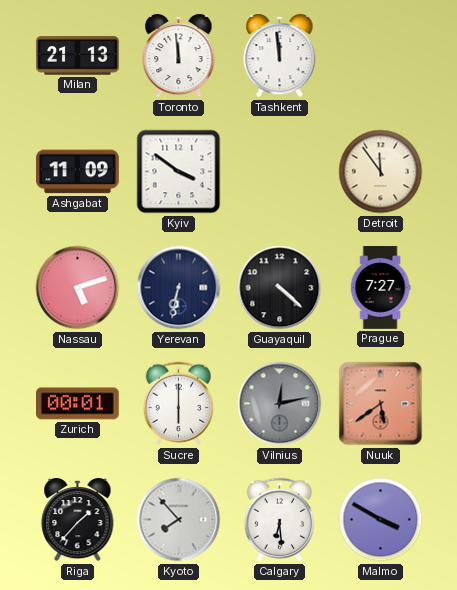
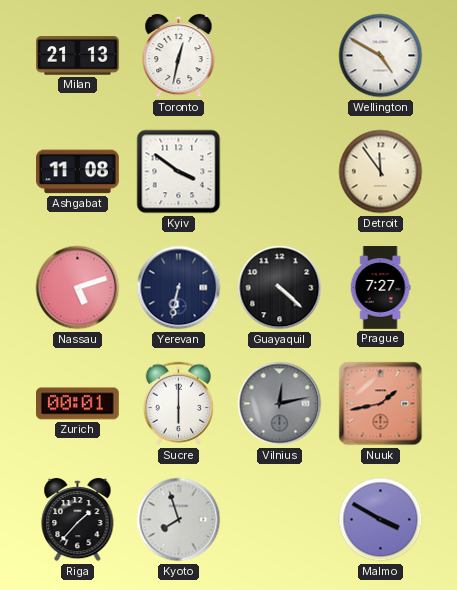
Toronto: 11:59 -> 12:32 (179, 56)
Tashkent: 11:59 -> none (280, 56)
Wellington: none -> 4:50 (381, 56)
Ashgabat: 11:09 -> 11:08 (78, 172)
Nuuk: 5:39 -> 1:43 (381, 404)
Kyoto: 7:53 -> 7:57 (179, 520)
Calgary: 6:29 -> none (280, 520)
